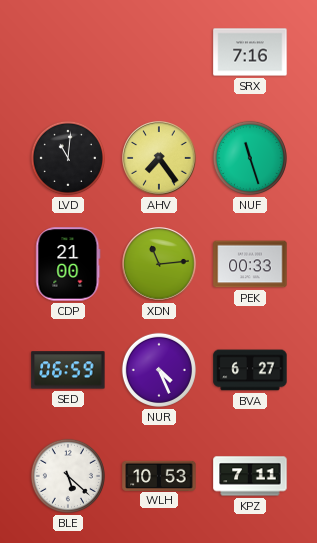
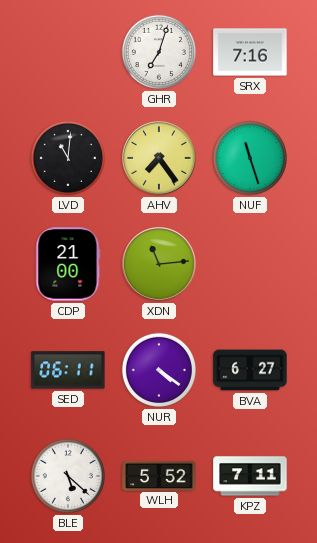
GHR: none -> 7:03 (159, 52)
PEK: 00:33 -> none (250, 264)
SED: 06:59 -> 06:11 (68, 370)
NUR: 4:26 -> 4:21 (159, 370)
WLH: 10:53 -> 5:52 (159, 475)
